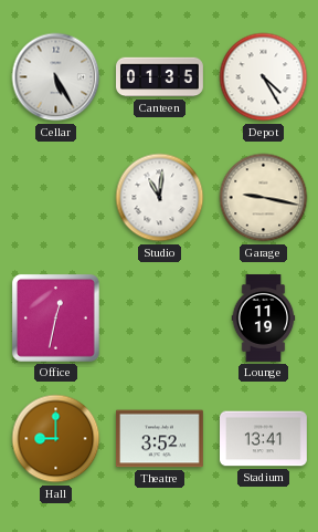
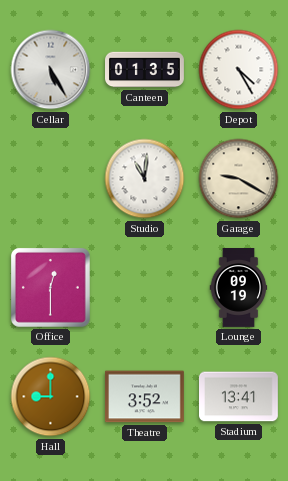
Garage: 9:17 -> 9:20 (239, 179)
Office: 12:32 -> 12:30 (50, 287)
Lounge: 11:19 -> 09:19 (239, 288)
